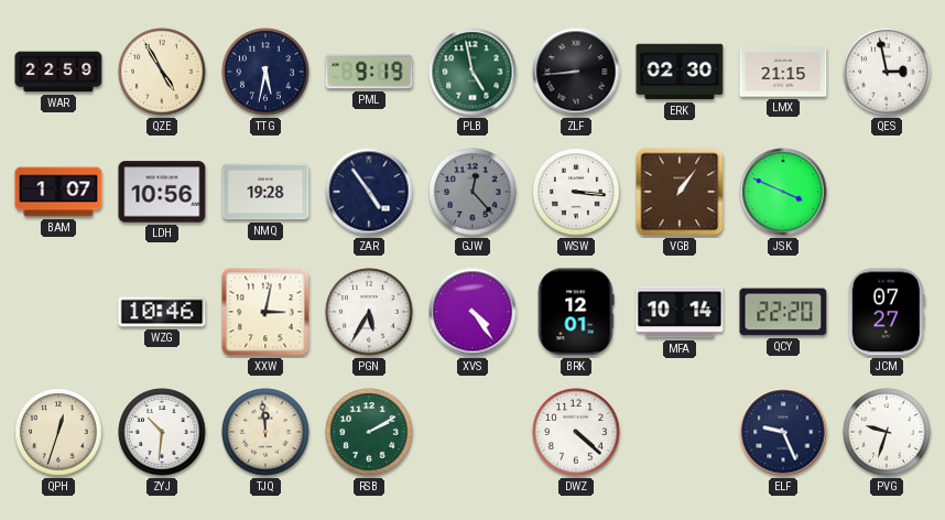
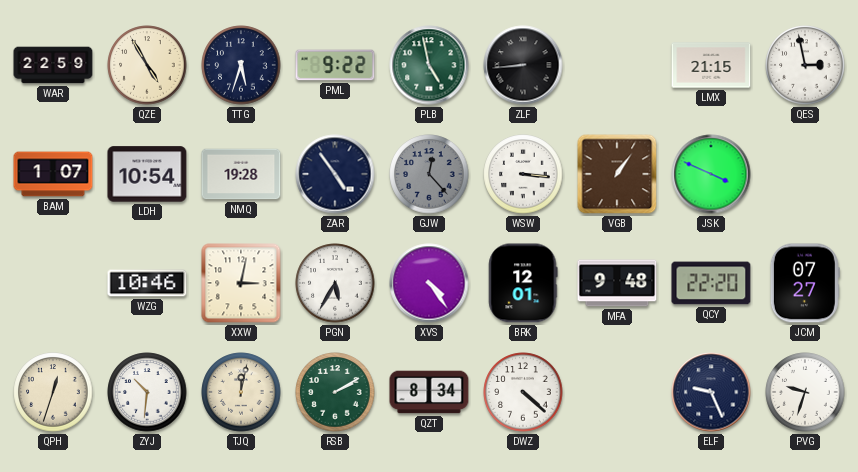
TTG: 5:32 -> 5:33 (241, 65)
PML: 9:19 -> 9:22 (335, 65)
ERK: 02:30 -> none (680, 72)
LDH: 10:56 -> 10:54 (147, 174)
MFA: 10:14 -> 9:48 (617, 283)
TJQ: 11:59 -> 12:02 (241, 392)
QZT: none -> 8:34 (429, 392)
